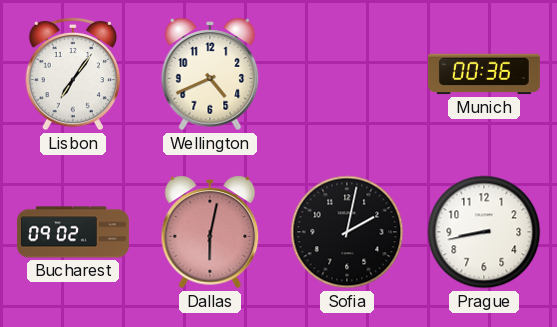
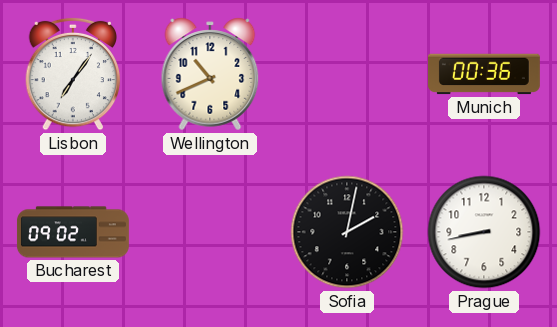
Wellington: 4:41 -> 10:41 (210, 74)
Dallas: 6:02 -> none (210, 232)
